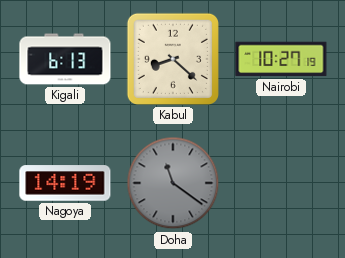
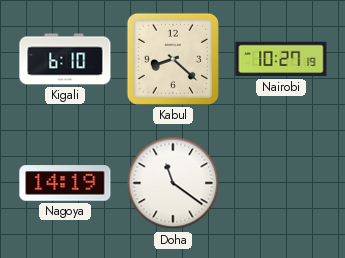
Kigali: 6:13 -> 6:10 (65, 59)
Doha dial: grey -> white (173, 183)
